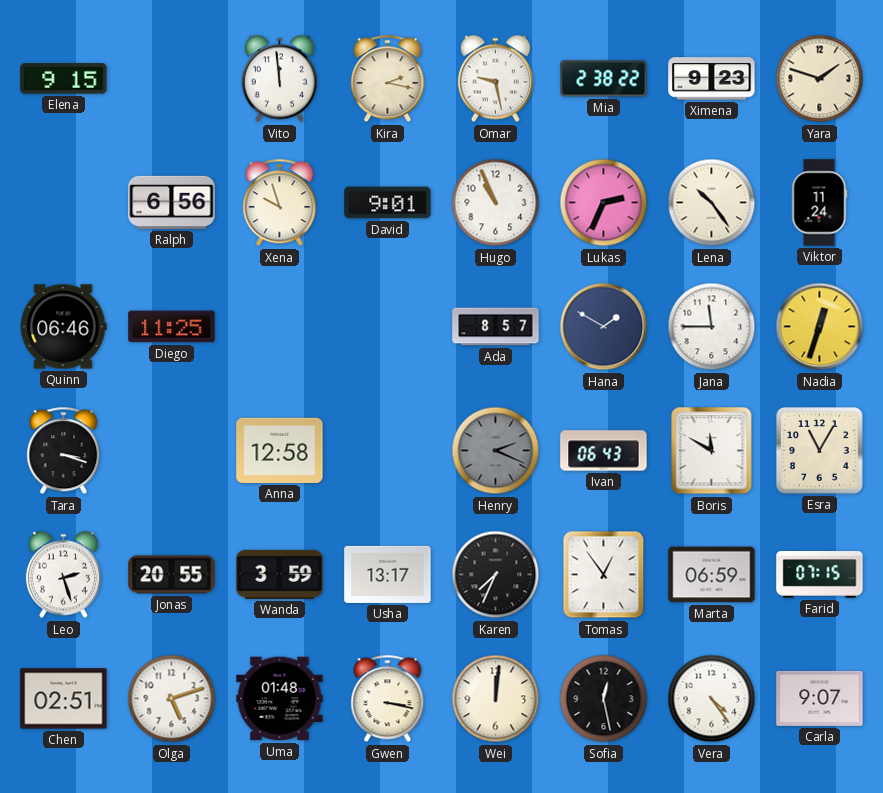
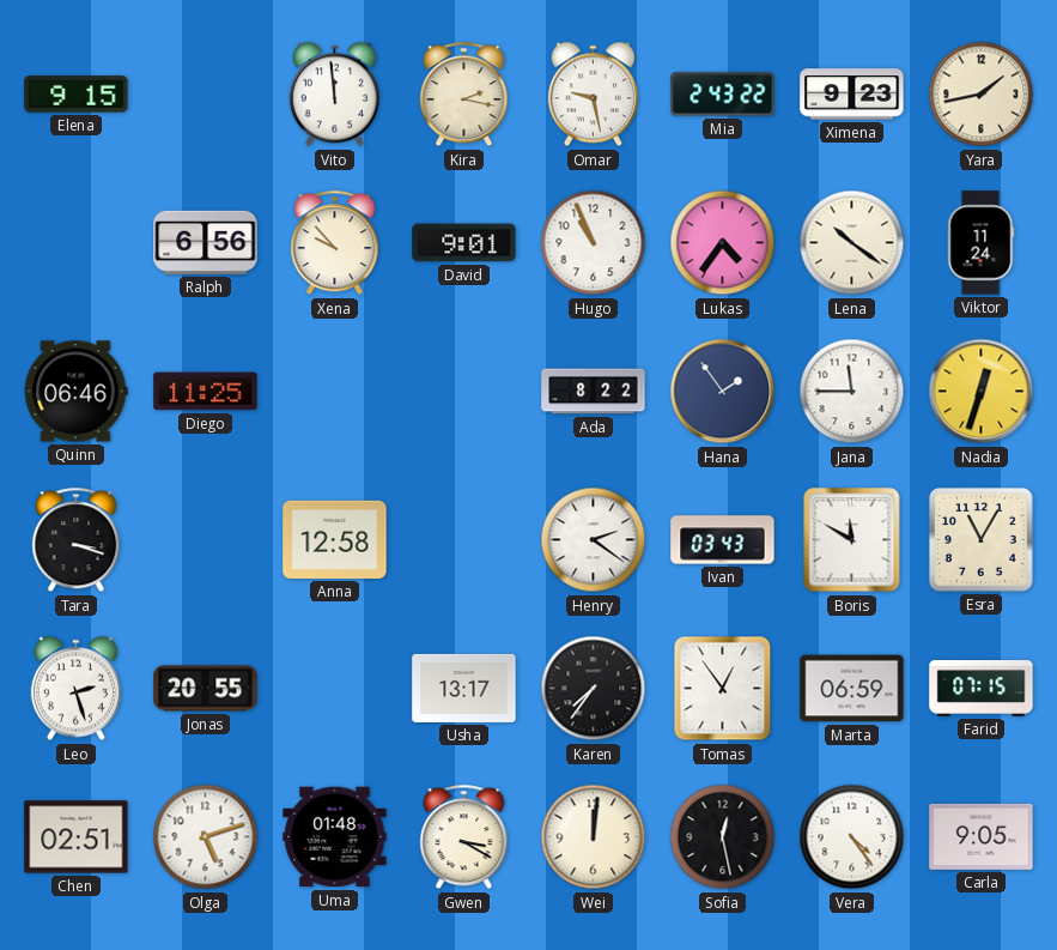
Mia: 2:38 -> 2:43 (723, 95)
Yara: 1:48 -> 1:43 (982, 95)
Xena: 9:57 -> 9:53 (335, 243)
Lukas: 2:34 -> 4:36 (723, 243)
Lena: 10:24 -> 10:21 (852, 243)
Ada: 8:57 -> 8:22 (594, 392)
Hana: 1:50 -> 1:54 (723, 392)
Henry: 2:19 -> 2:21 (594, 540)
Henry dial: grey -> white (594, 540)
Ivan: 06:43 -> 03:43 (723, 540)
Wanda: 3:59 -> none (280, 574)
Karen: 7:34 -> 7:36 (594, 689)
Gwen: 3:17 -> 3:20 (464, 837)
Carla: 9:07 -> 9:05 (982, 836)
